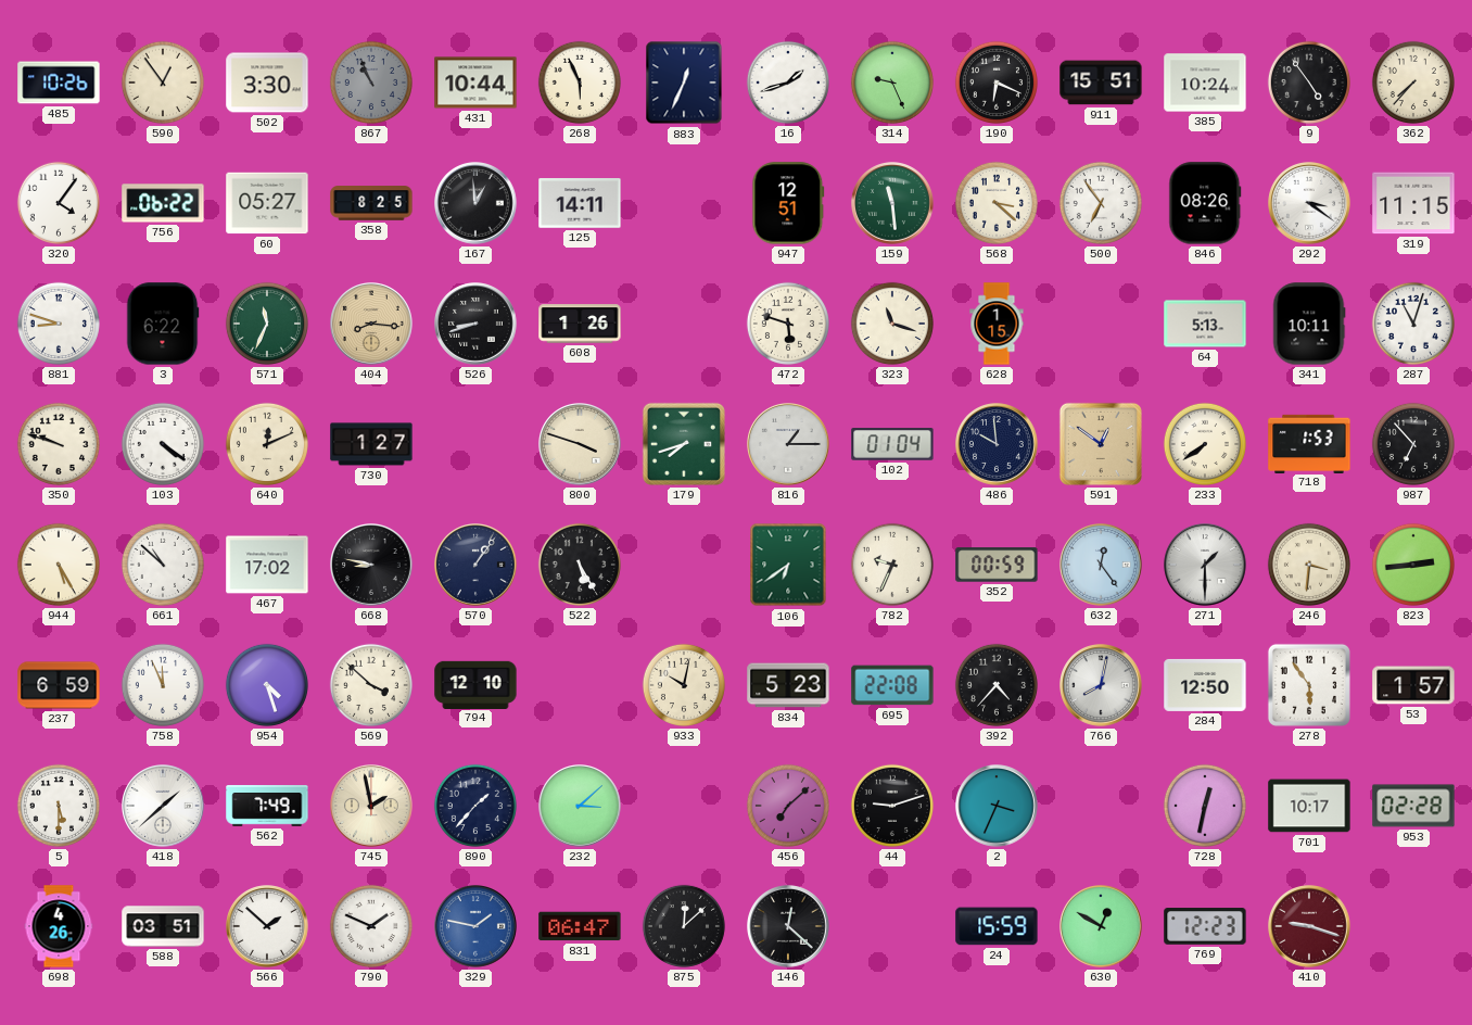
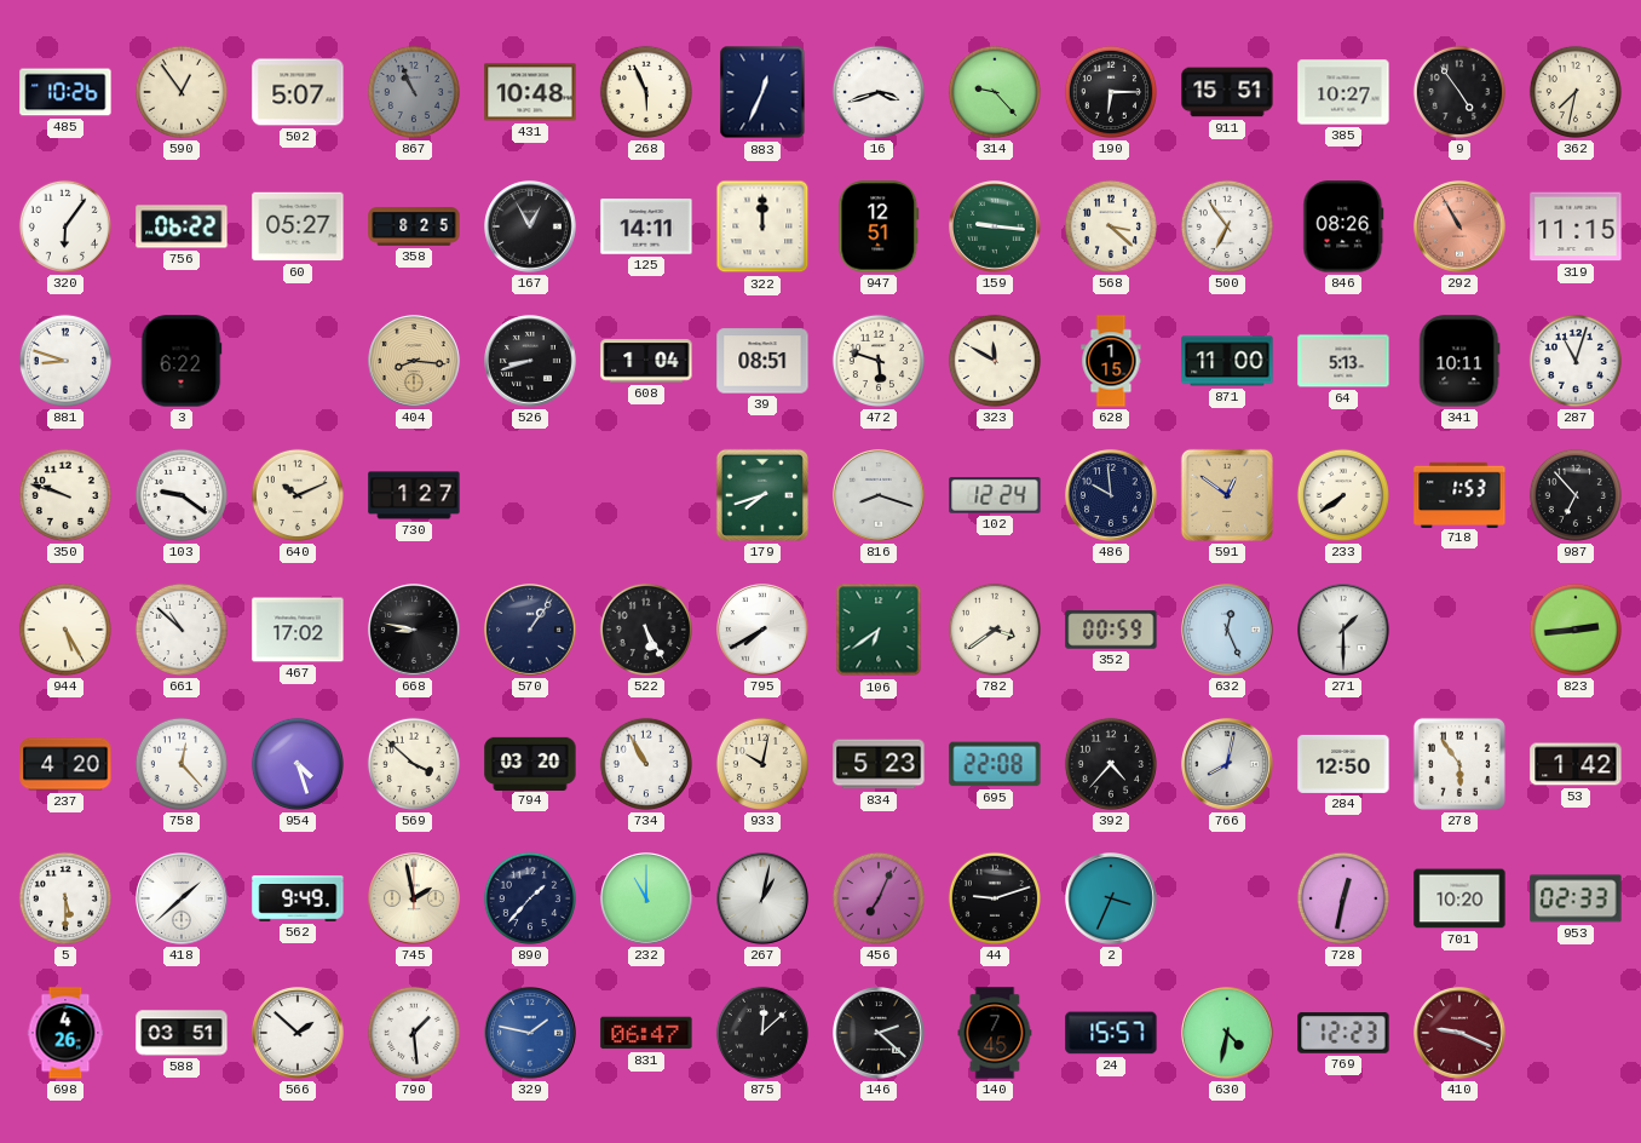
502: 3:30 -> 5:07 (298, 92)
431: 10:44 -> 10:48 (530, 92)
16: 1:42 -> 3:42 (879, 92)
314: 9:26 -> 9:23 (995, 92)
190: 6:19 -> 6:15 (1111, 92)
385: 10:24 -> 10:27 (1343, 92)
362: 7:37 -> 7:32 (1576, 92)
320: 4:06 -> 6:06 (65, 226)
167: 12:59 -> 12:55 (531, 228)
322: none -> 12:00 (762, 226)
159: 11:29 -> 9:16 (996, 228)
292: 3:21 -> 10:55 (1461, 228)
292 dial: white -> salmon (1461, 228)
571: 11:34 -> none (267, 324)
608: 1:26 -> 1:04 (646, 361)
39: none -> 08:51 (762, 361)
323: 11:18 -> 11:50 (995, 361)
871: none -> 11:00 (1227, 361)
103: 4:21 -> 9:21 (182, 495)
640: 12:11 -> 10:11 (298, 495)
800: 3:48 -> none (581, 445)
816: 1:15 -> 8:18 (880, 496)
102: 01:04 -> 12:24 (995, 495)
795: none -> 7:40 (764, 631)
782: 9:34 -> 3:39 (995, 630)
632: 12:24 -> 12:26 (1228, 631)
246: 3:31 -> none (1309, 565)
237: 6:59 -> 4:20 (65, 764)
758: 11:56 -> 12:23 (182, 764)
794: 12:10 -> 03:20 (530, 763)
734: none -> 10:55 (646, 764)
53: 1:57 -> 1:42 (1576, 764)
562: 7:49 -> 9:49 (298, 898)
232: 3:08 -> 11:00 (647, 900)
267: none -> 1:02 (764, 900)
456: 7:08 -> 7:04 (879, 898)
701: 10:17 -> 10:20 (1459, 898)
953: 02:28 -> 02:33 (1576, 898)
790: 1:49 -> 1:29 (414, 1033)
146: 12:22 -> 2:22 (880, 1034)
140: none -> 7:45 (995, 1033)
24: 15:59 -> 15:57 (1111, 1033)
630: 12:50 -> 4:32 (1228, 1034)
410: 9:18 -> 9:19 (1461, 1034)
